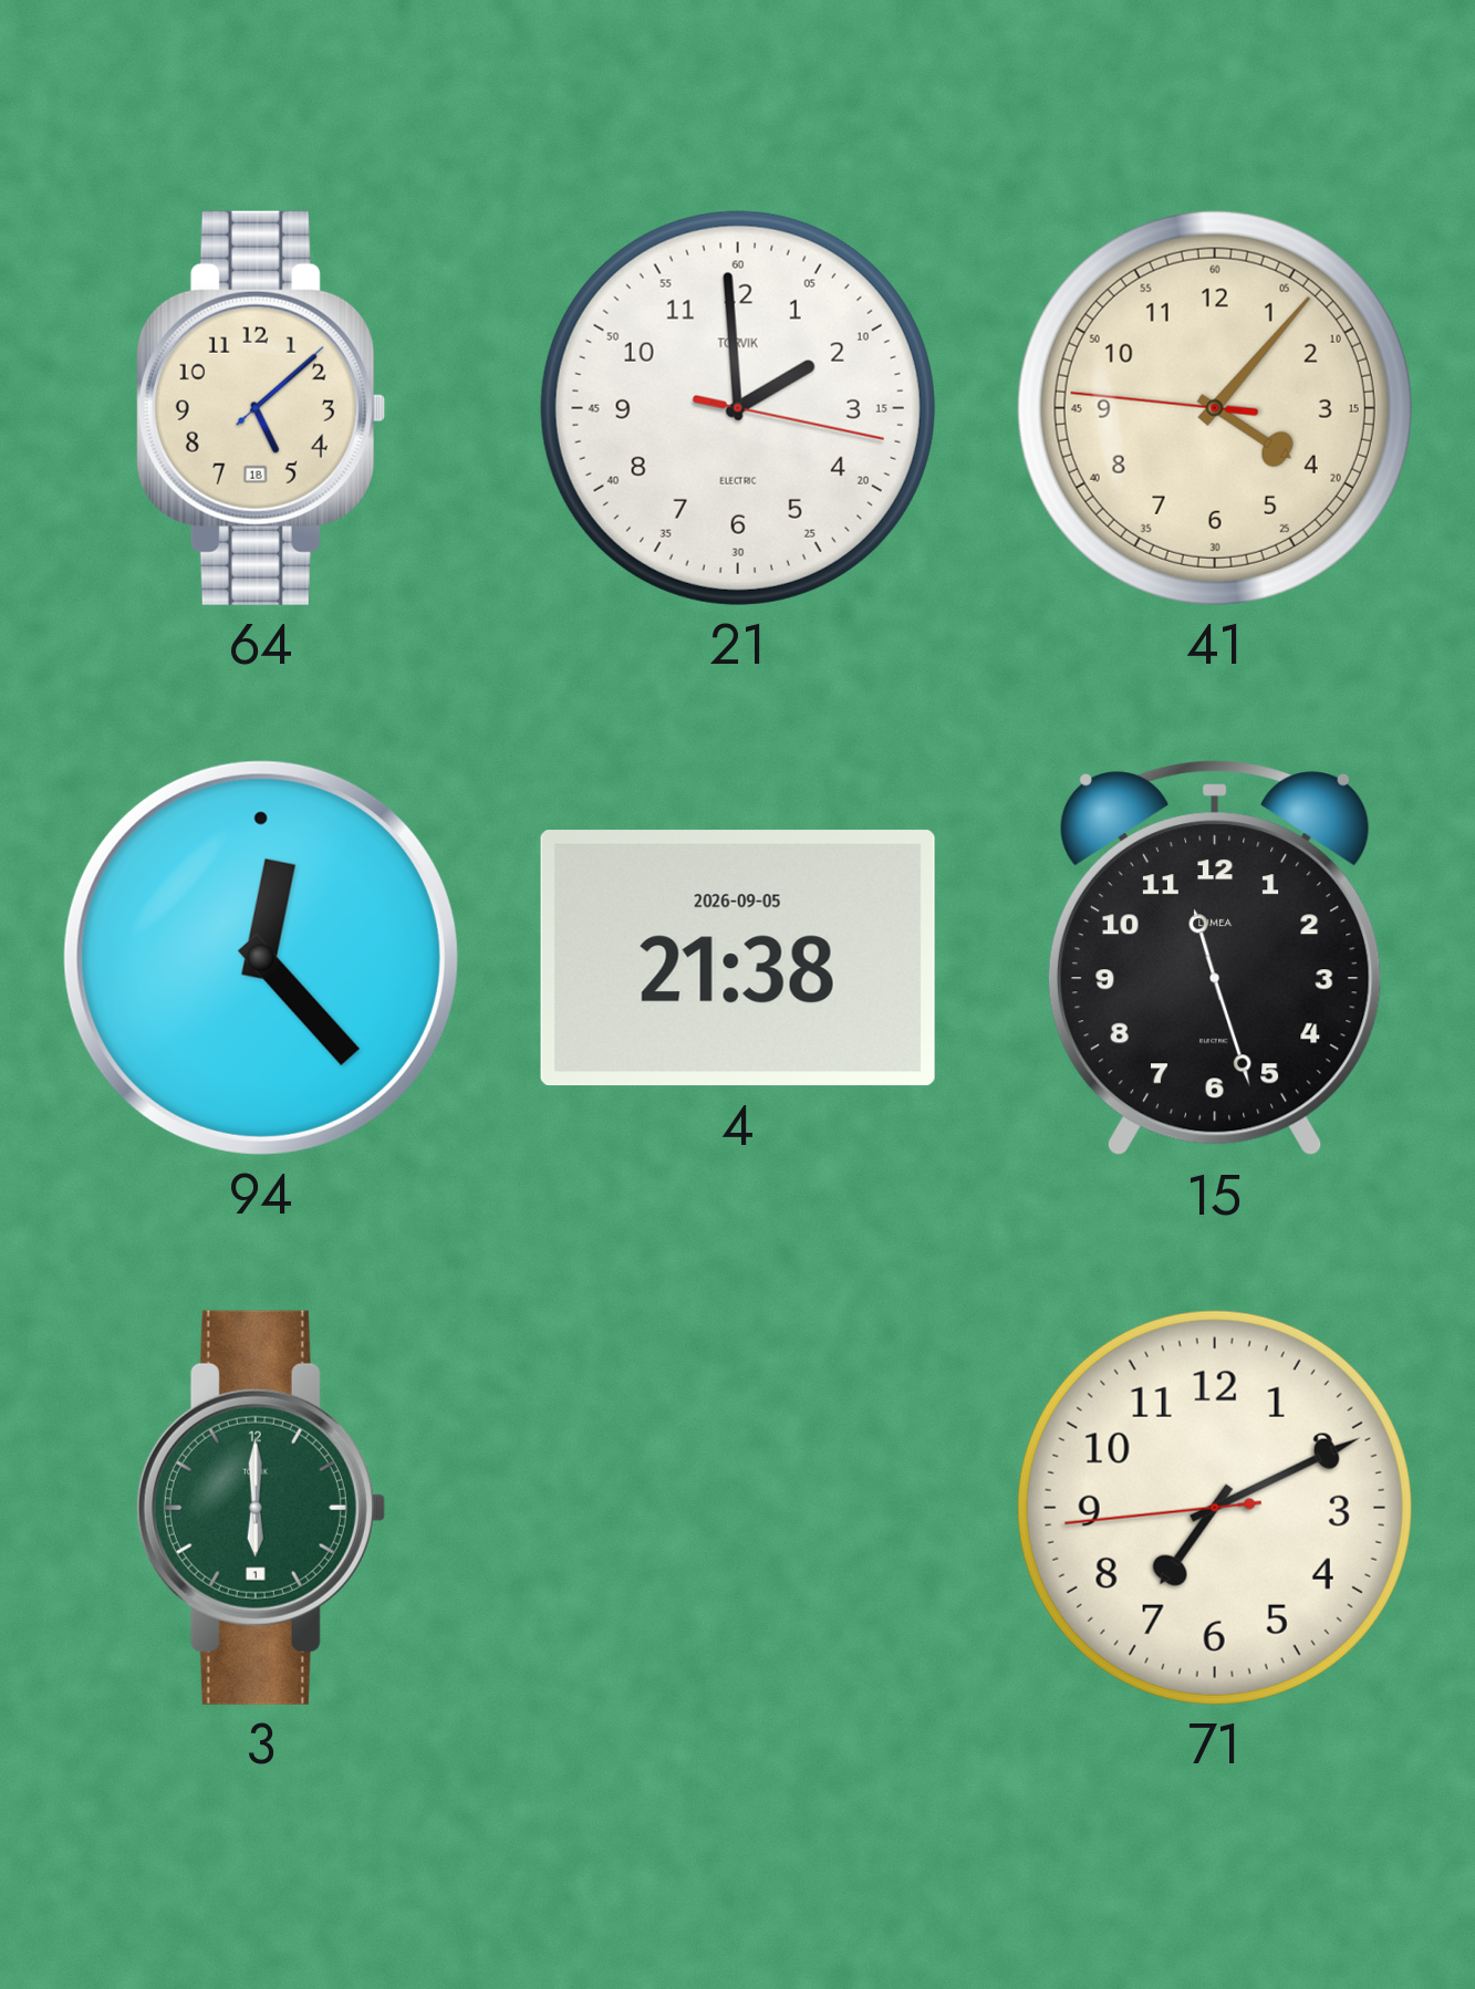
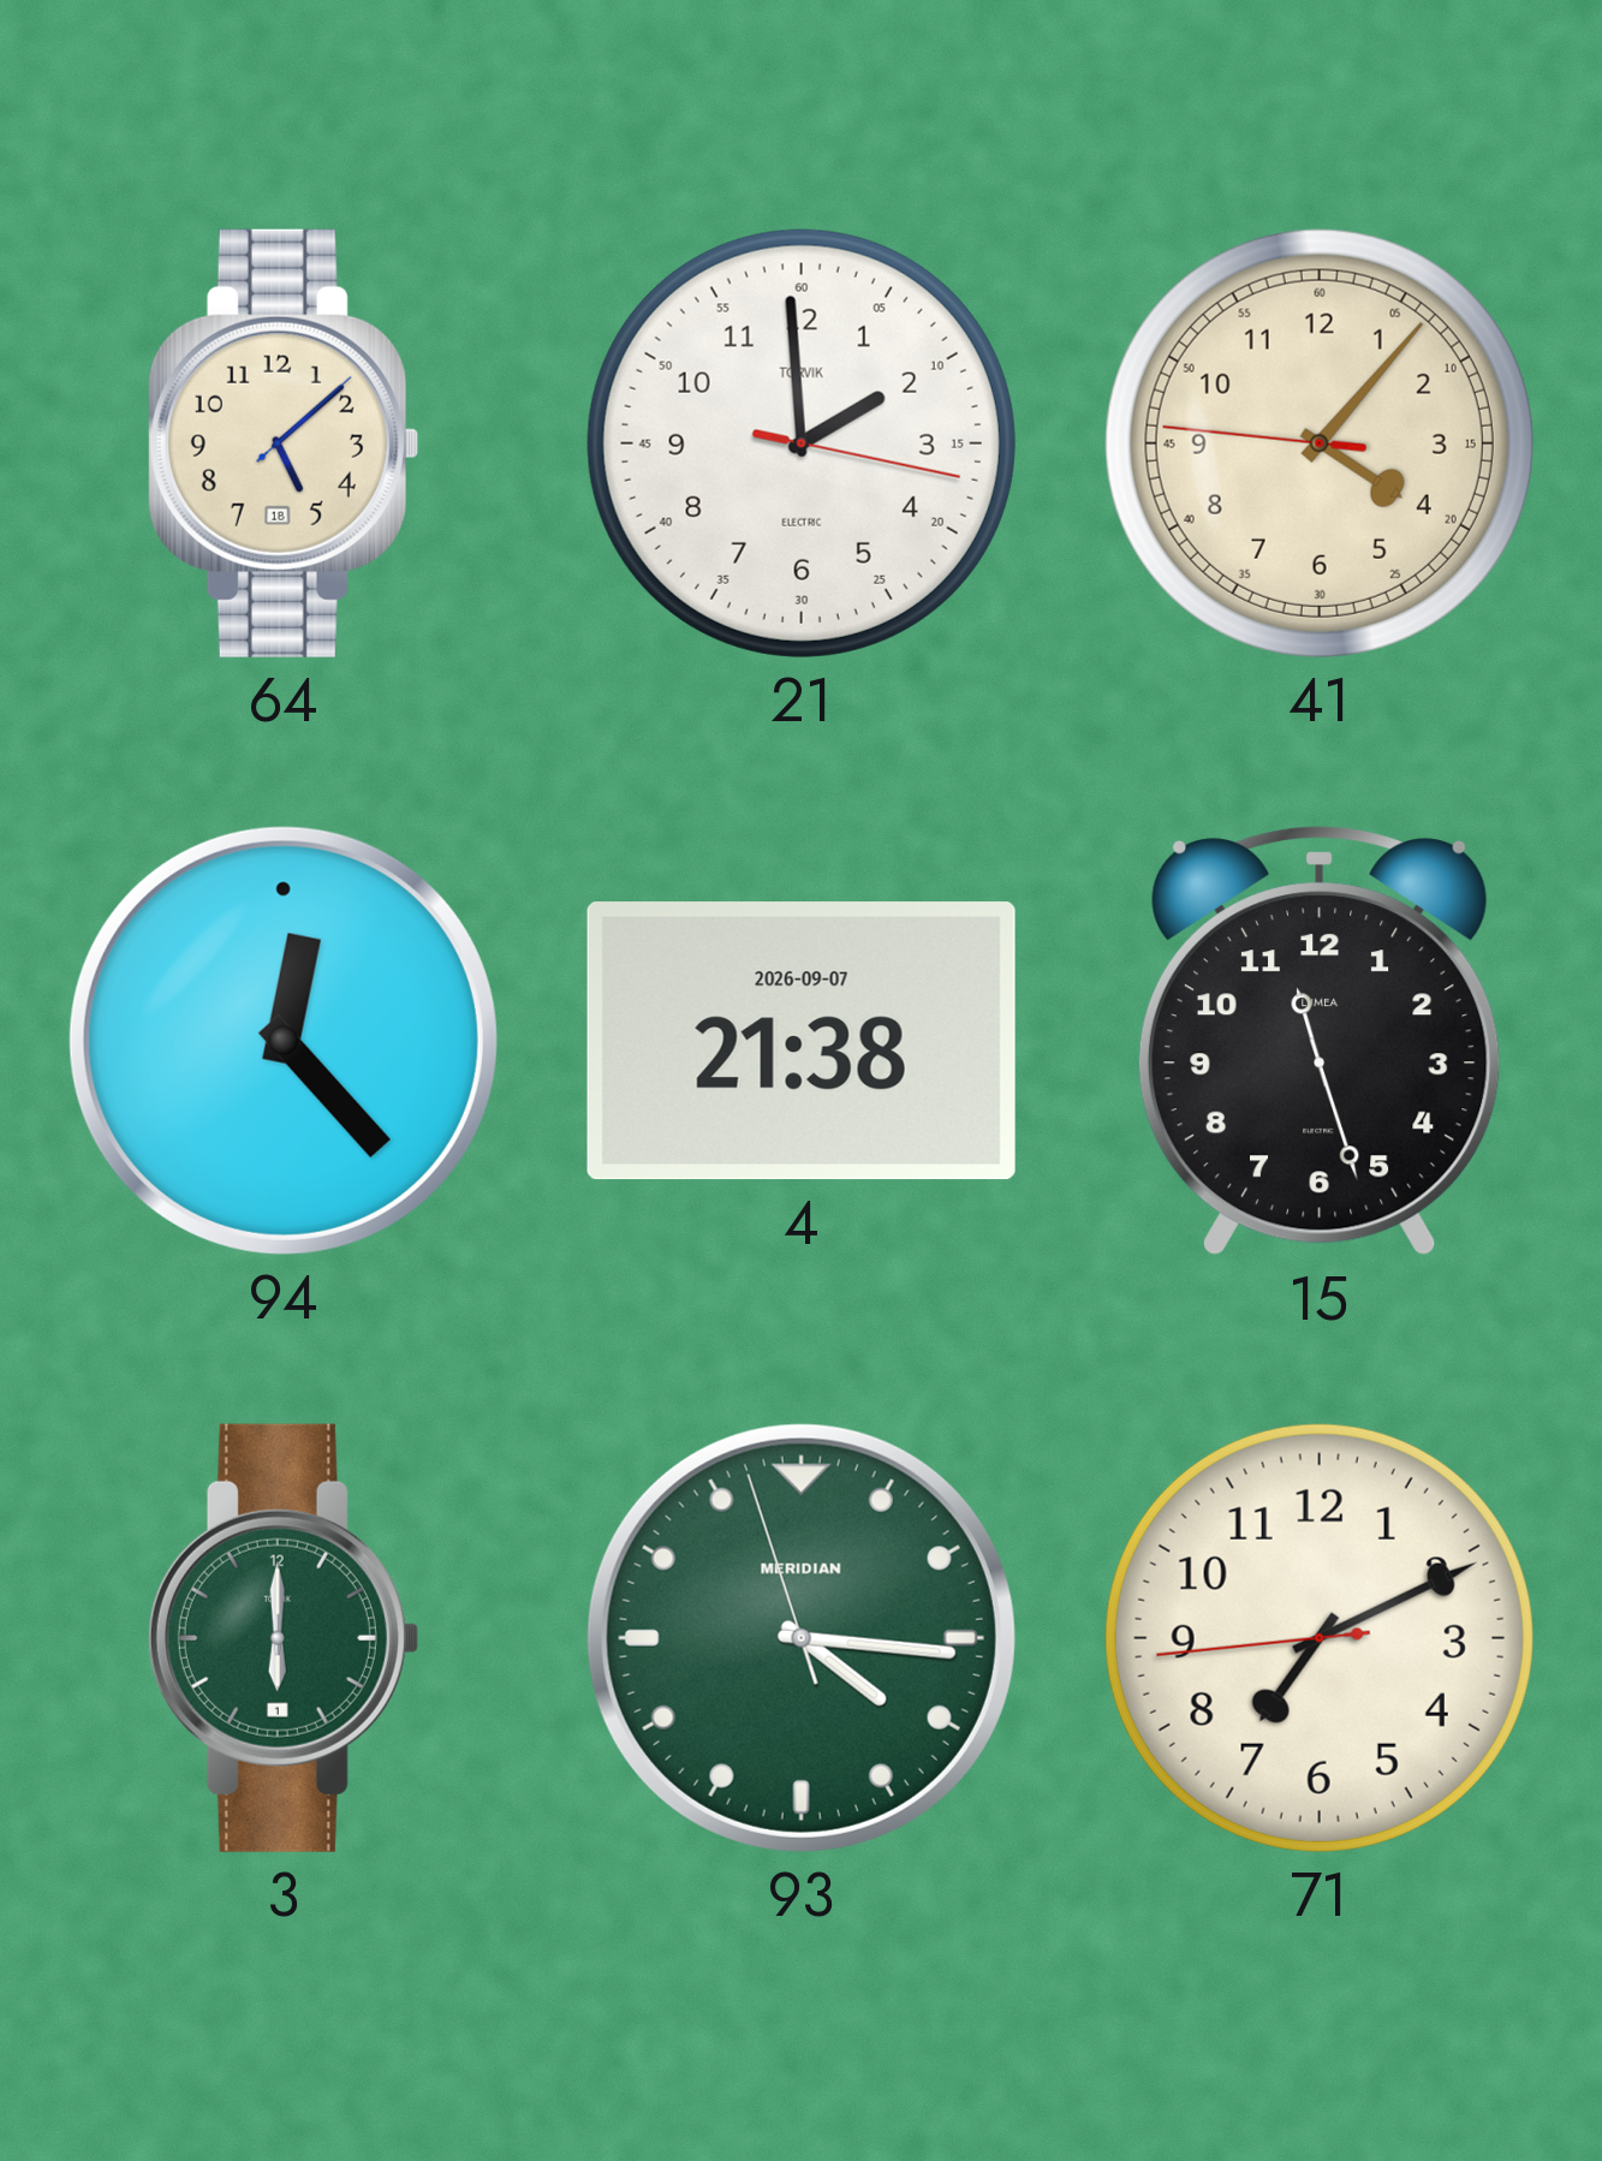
4 date: 2026-09-05 -> 2026-09-07 (802, 1041)
93: none -> 4:15 (802, 1638)
